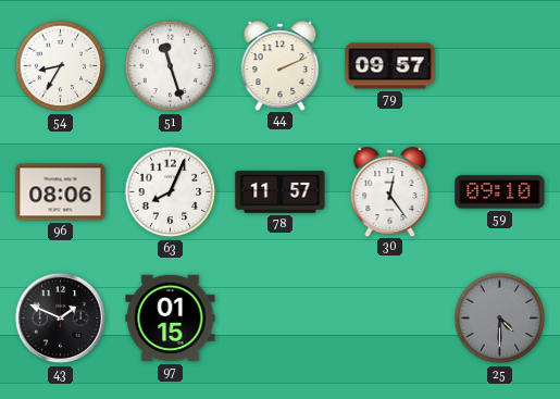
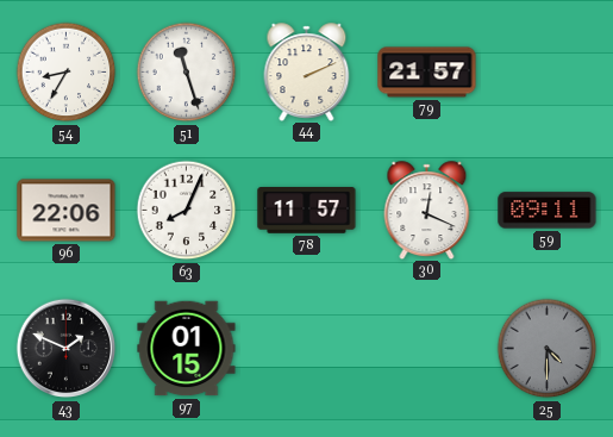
79: 09:57 -> 21:57 (427, 73)
96: 08:06 -> 22:06 (67, 211)
30: 12:24 -> 12:19 (427, 210)
59: 09:10 -> 09:11 (548, 211)
